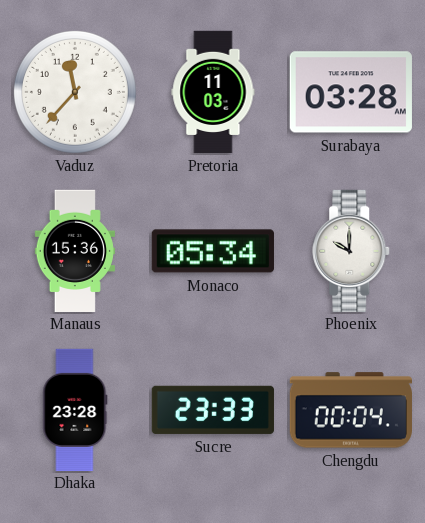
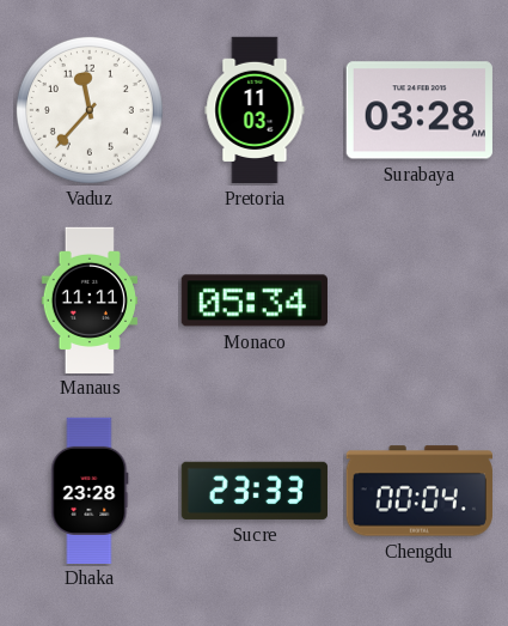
Manaus: 15:36 -> 11:11 (90, 299)
Phoenix: 10:00 -> none (352, 250)
